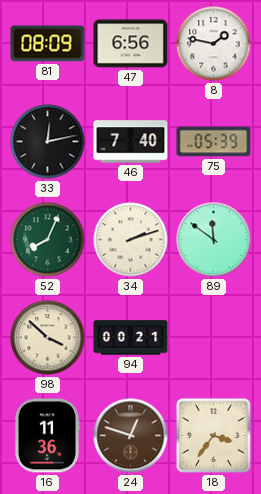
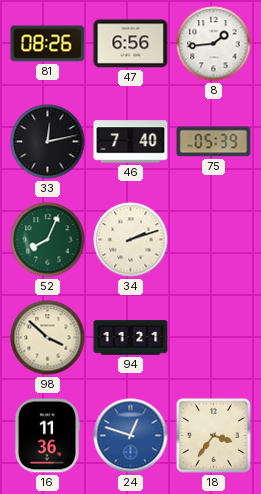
81: 08:09 -> 08:26 (48, 44)
8: 1:47 -> 1:44 (214, 44)
89: 11:51 -> none (214, 240)
94: 00:21 -> 11:21 (131, 338)
24 dial: brown -> blue (131, 436)
